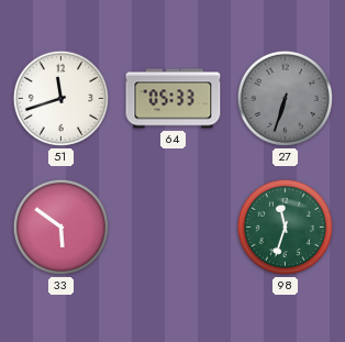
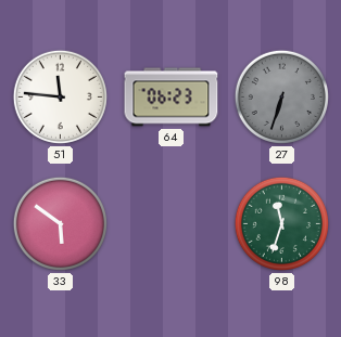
51: 11:42 -> 11:46 (60, 96)
64: 05:33 -> 06:23 (172, 98)
